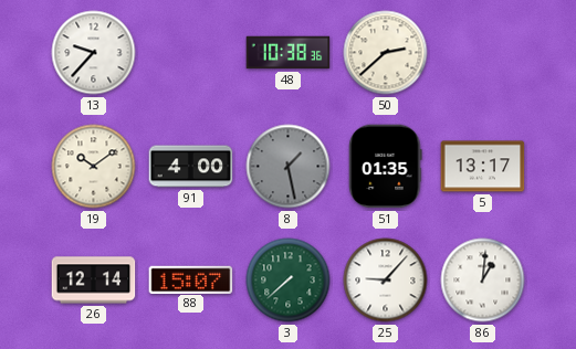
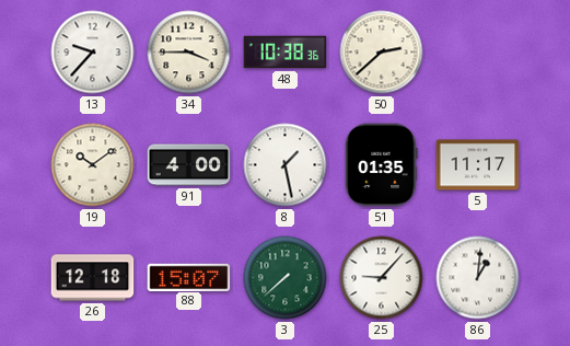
34: none -> 3:45 (189, 53)
8 dial: grey -> white (286, 165)
5: 13:17 -> 11:17 (478, 165)
26: 12:14 -> 12:18 (93, 278)
